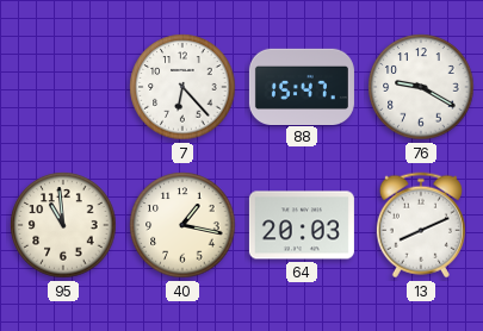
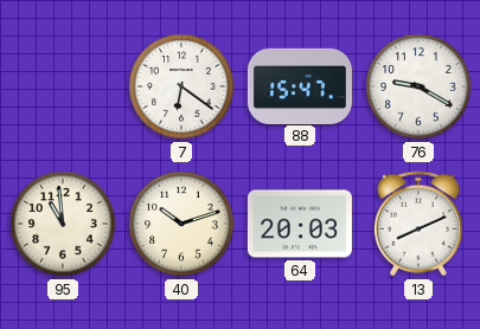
7: 6:23 -> 6:21 (181, 86)
40: 1:17 -> 10:12 (181, 224)
